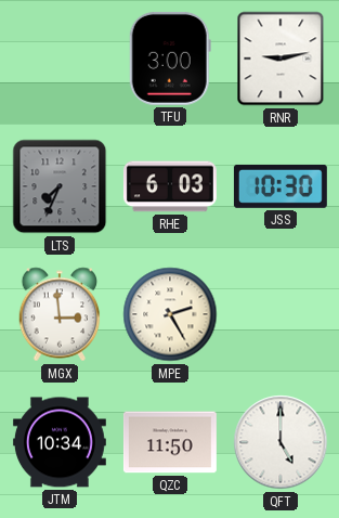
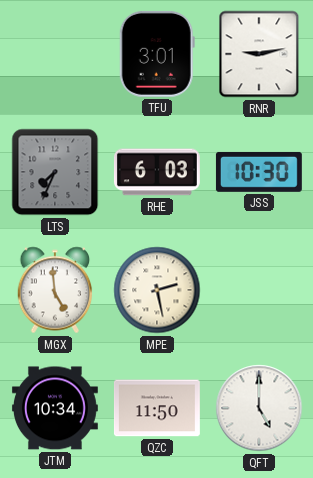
TFU: 3:00 -> 3:01 (157, 54)
MGX: 2:59 -> 4:59 (55, 290)
MPE: 2:25 -> 2:28 (157, 290)
